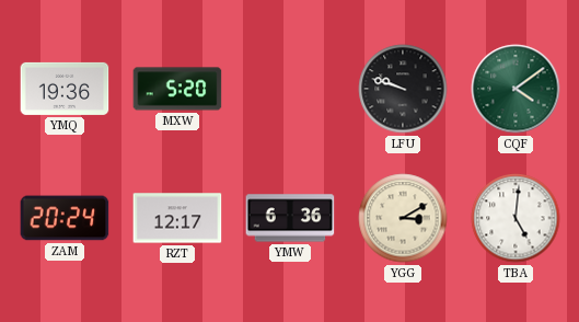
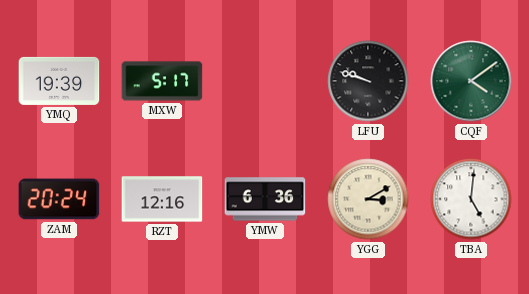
YMQ: 19:36 -> 19:39 (59, 81)
MXW: 5:20 -> 5:17 (162, 81)
RZT: 12:17 -> 12:16 (162, 199)
